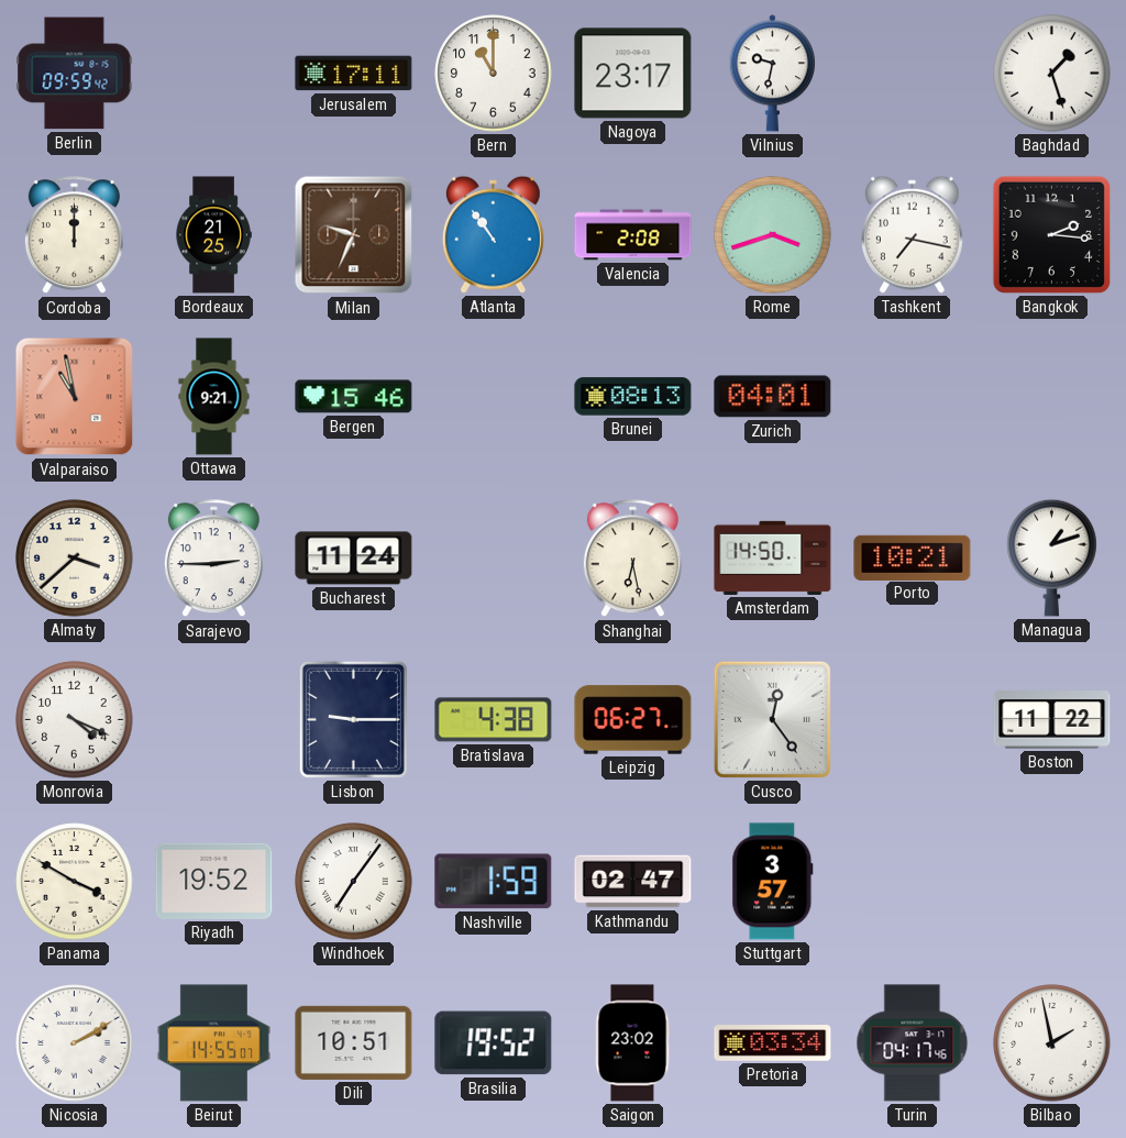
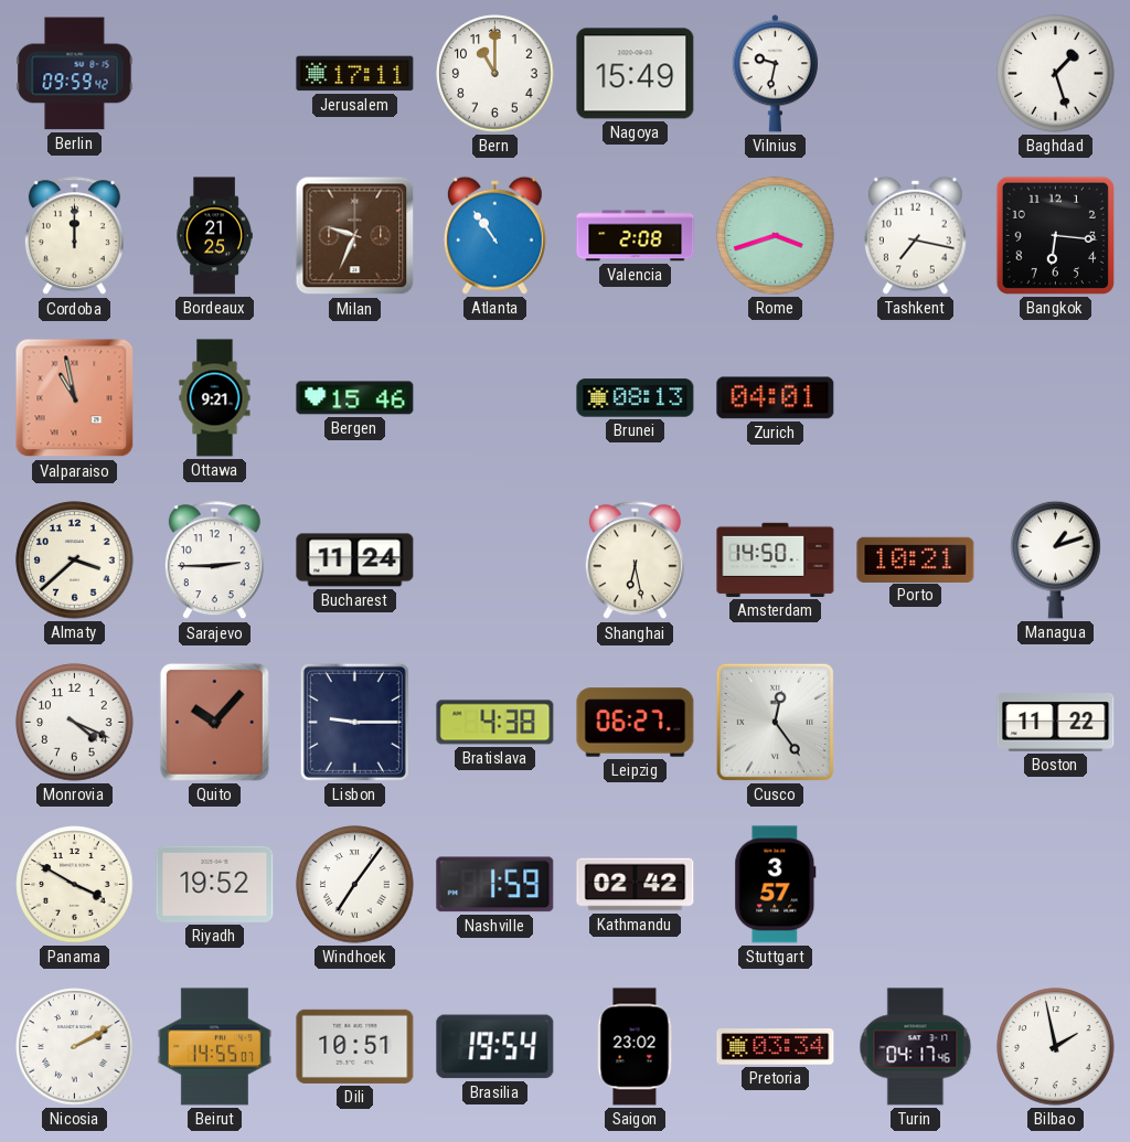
Nagoya: 23:17 -> 15:49 (636, 74)
Bangkok: 2:16 -> 6:16 (1055, 235)
Quito: none -> 10:07 (214, 722)
Kathmandu: 02:47 -> 02:42 (636, 885)
Brasilia: 19:52 -> 19:54 (495, 1047)
